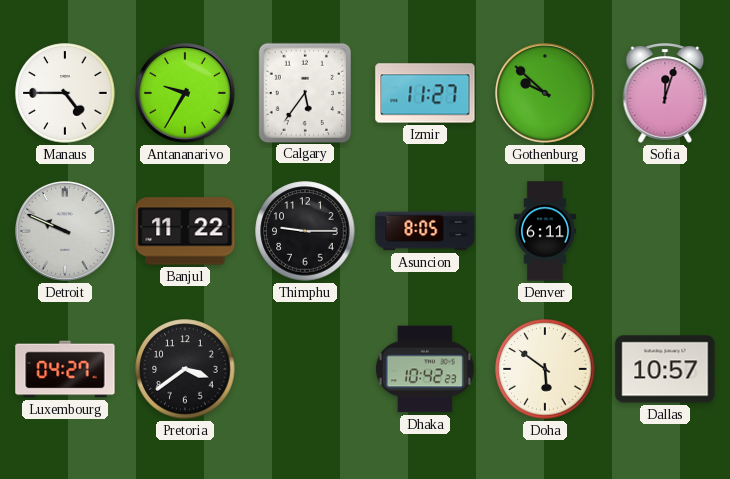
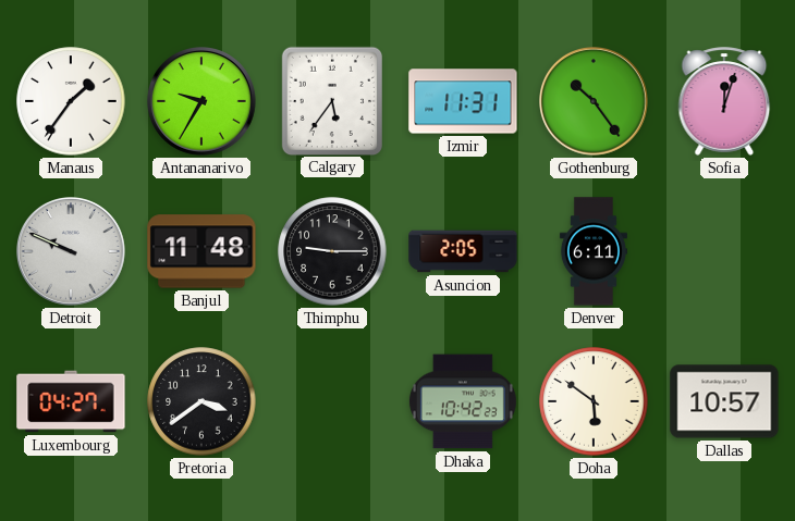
Manaus: 4:45 -> 1:36 (71, 101)
Izmir: 11:27 -> 11:31 (463, 101)
Gothenburg: 9:52 -> 10:24 (595, 102)
Banjul: 11:22 -> 11:48 (201, 251)
Asuncion: 8:05 -> 2:05 (463, 251)
